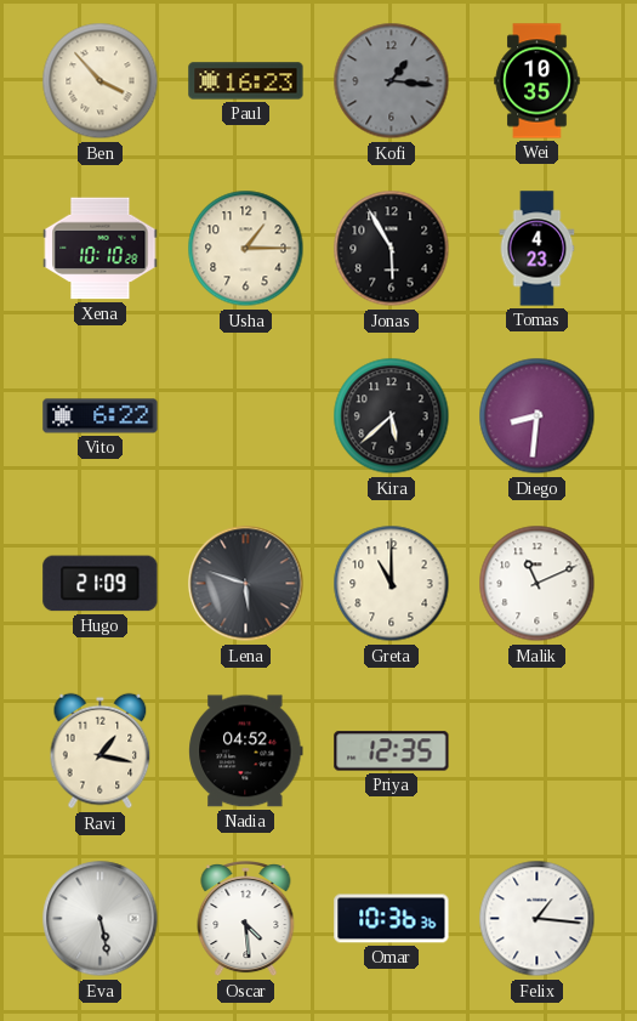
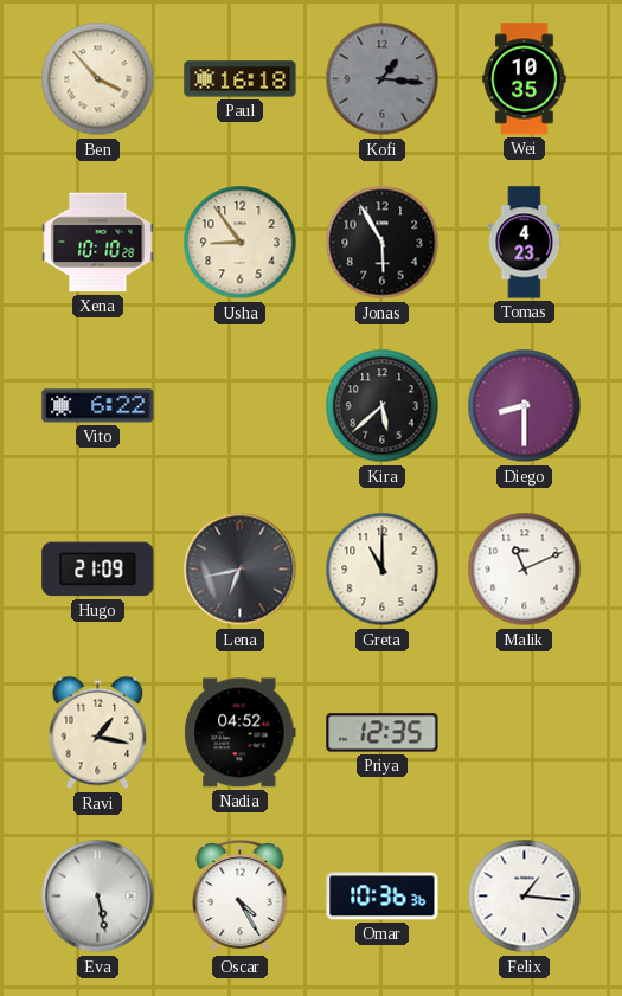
Paul: 16:23 -> 16:18 (241, 79)
Usha: 1:15 -> 8:54 (241, 243)
Diego: 8:31 -> 8:30 (525, 406)
Lena: 5:48 -> 6:43 (241, 570)
Oscar: 4:29 -> 4:25 (241, 897)
